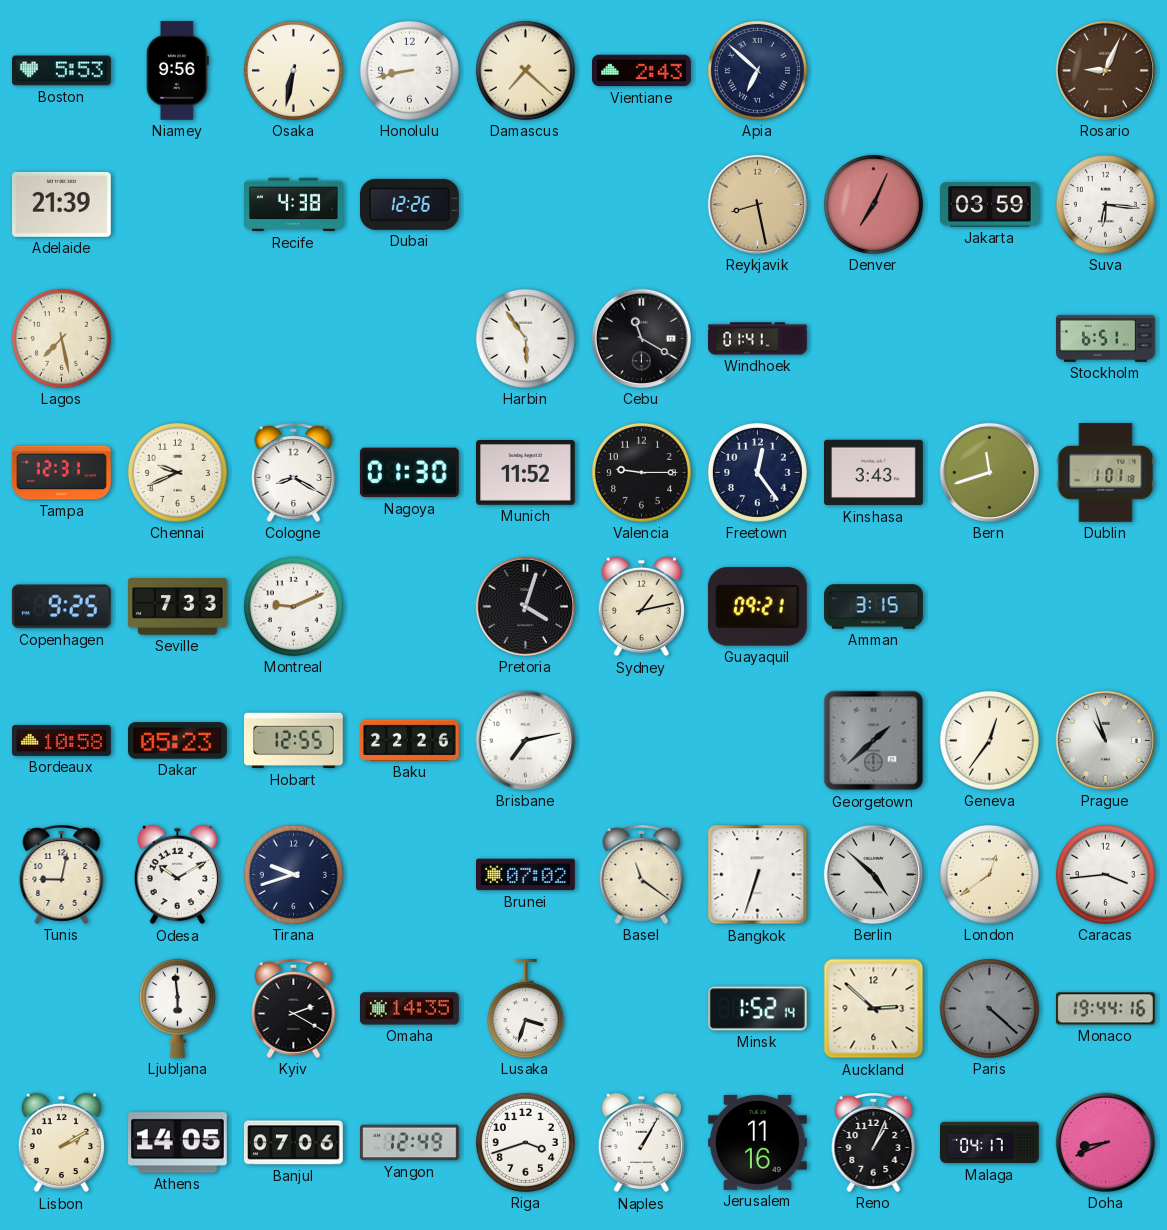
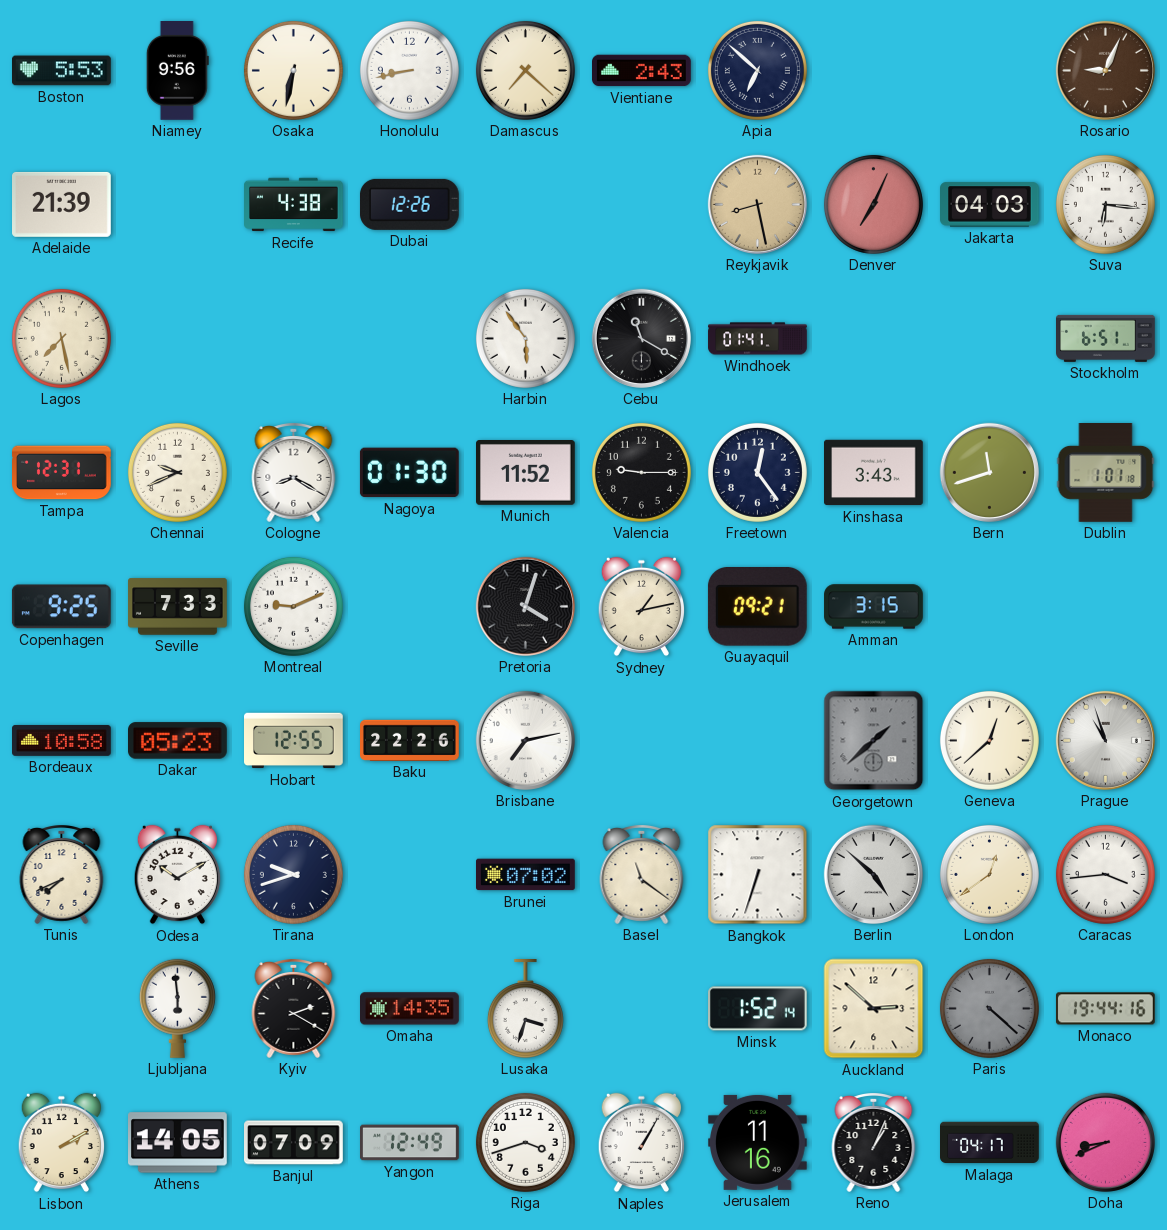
Jakarta: 03:59 -> 04:03 (990, 205)
Geneva: 12:36 -> 12:38 (989, 740)
Tunis: 9:02 -> 7:41 (62, 875)
Banjul: 07:06 -> 07:09 (294, 1143)
